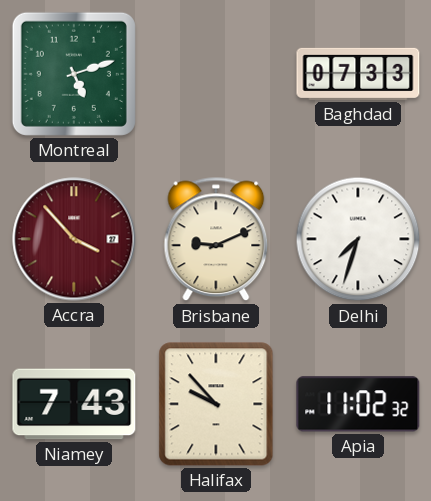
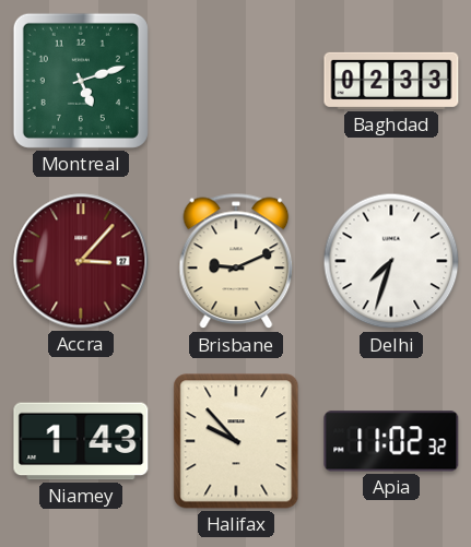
Baghdad: 07:33 -> 02:33 (391, 81)
Accra: 3:53 -> 3:07 (81, 261)
Niamey: 7:43 -> 1:43 (81, 441)
